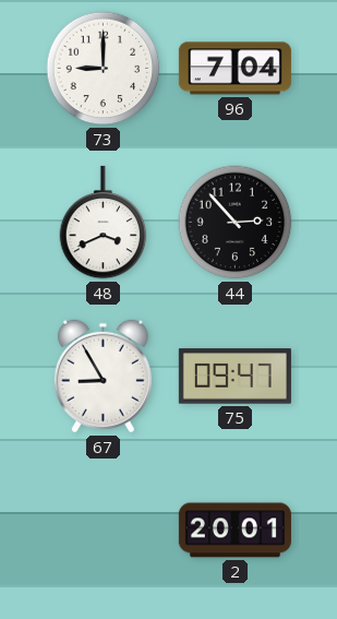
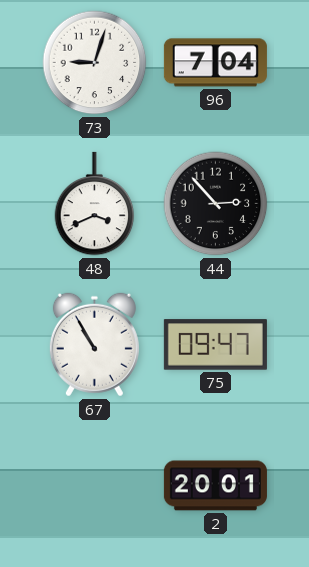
73: 9:00 -> 9:03 (95, 63)
67: 8:55 -> 10:55 (94, 345)
